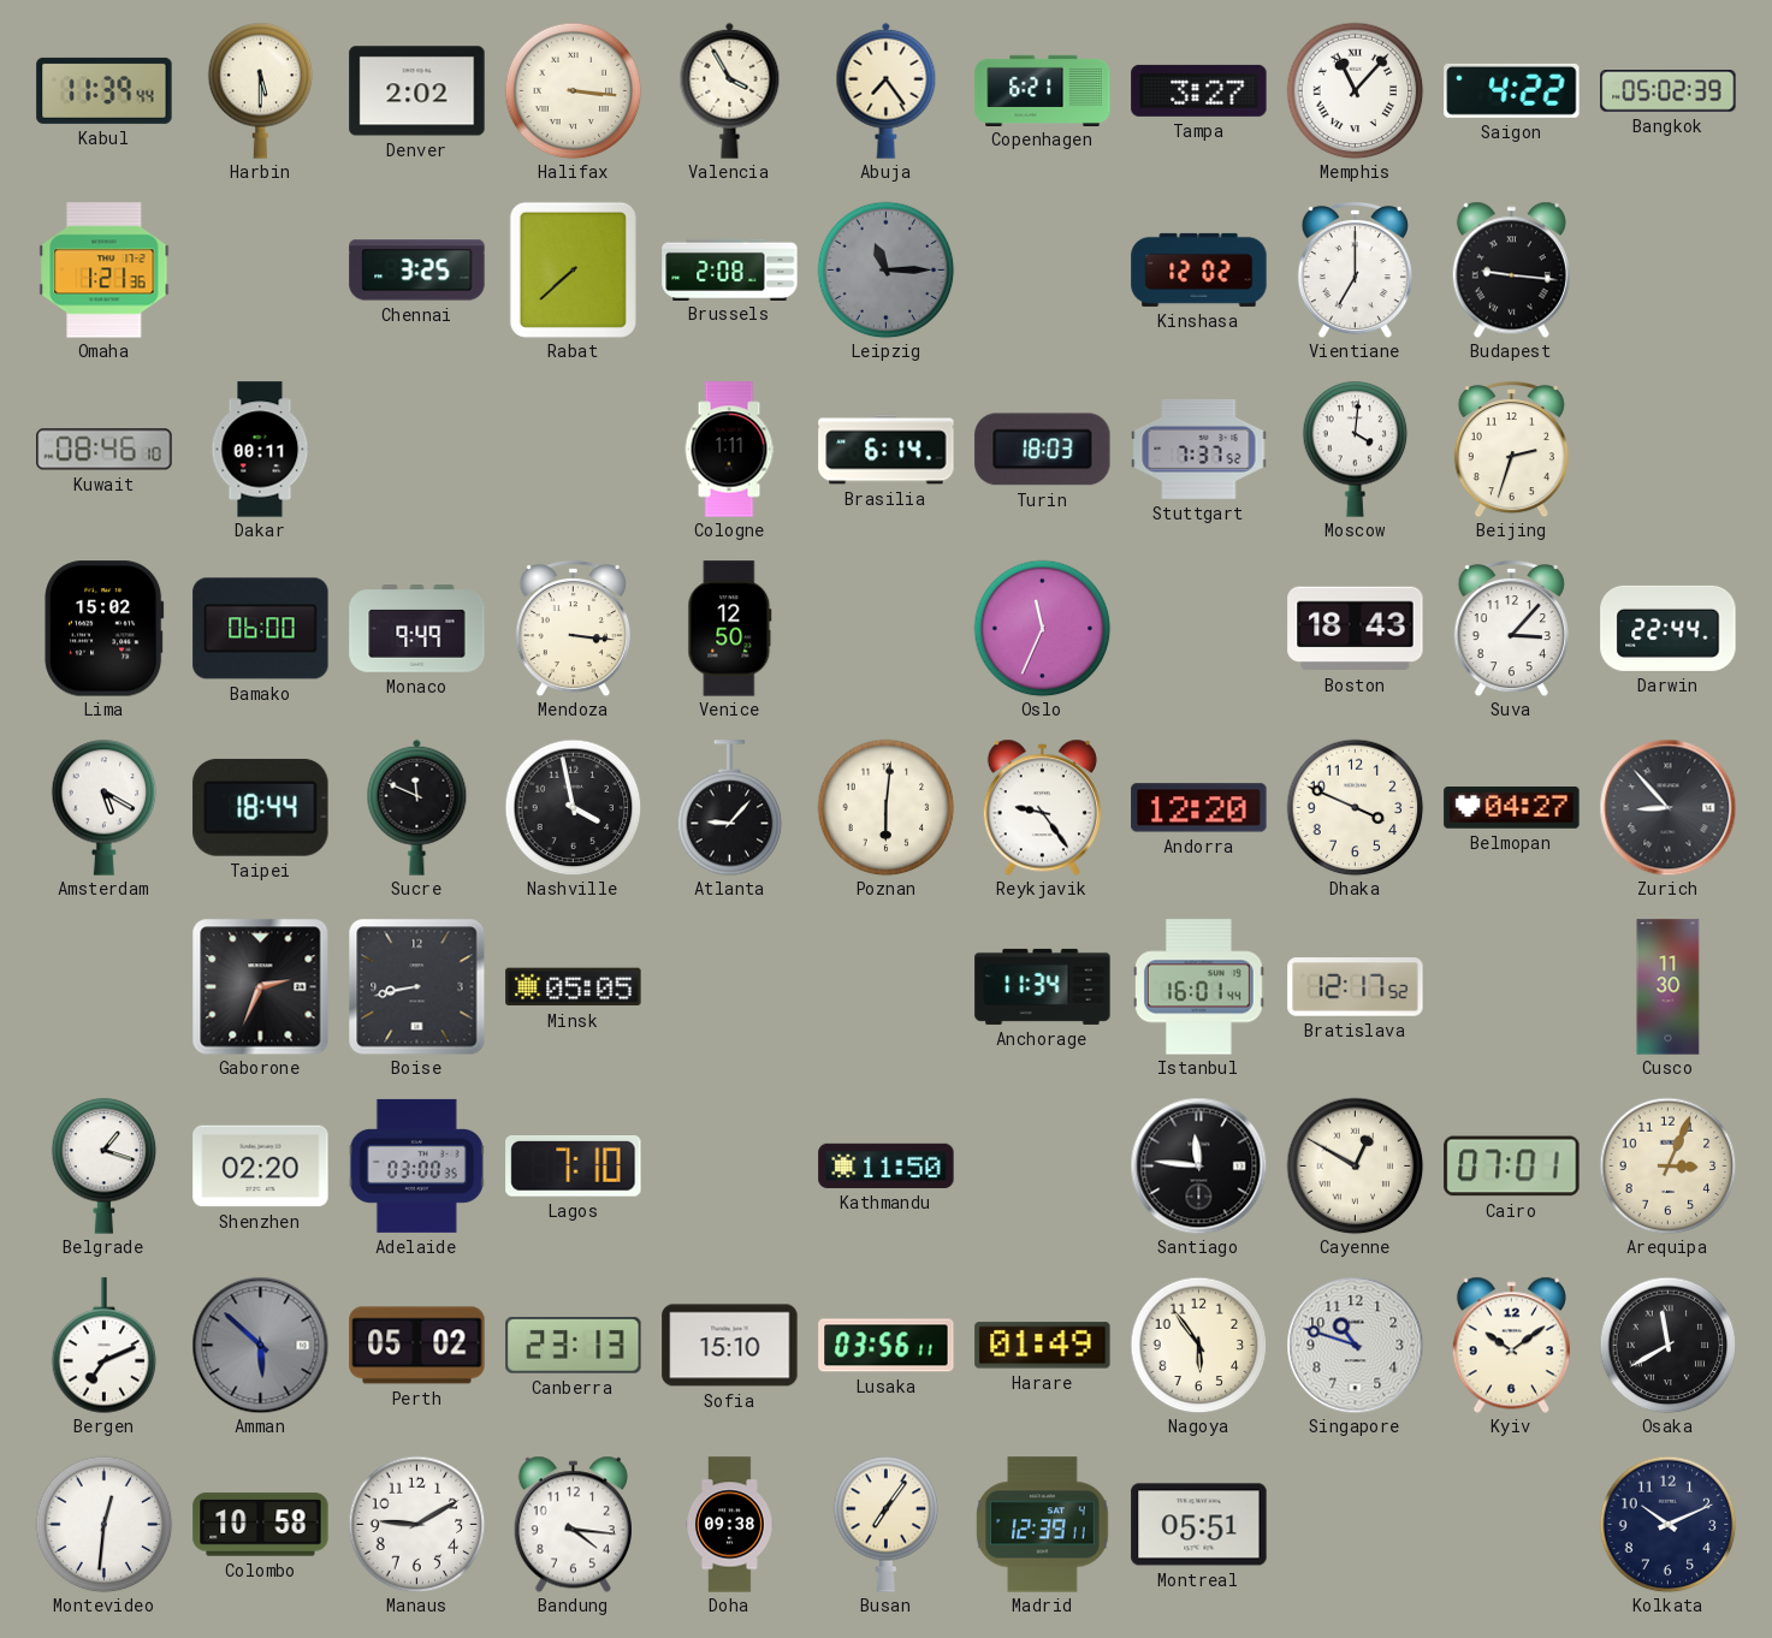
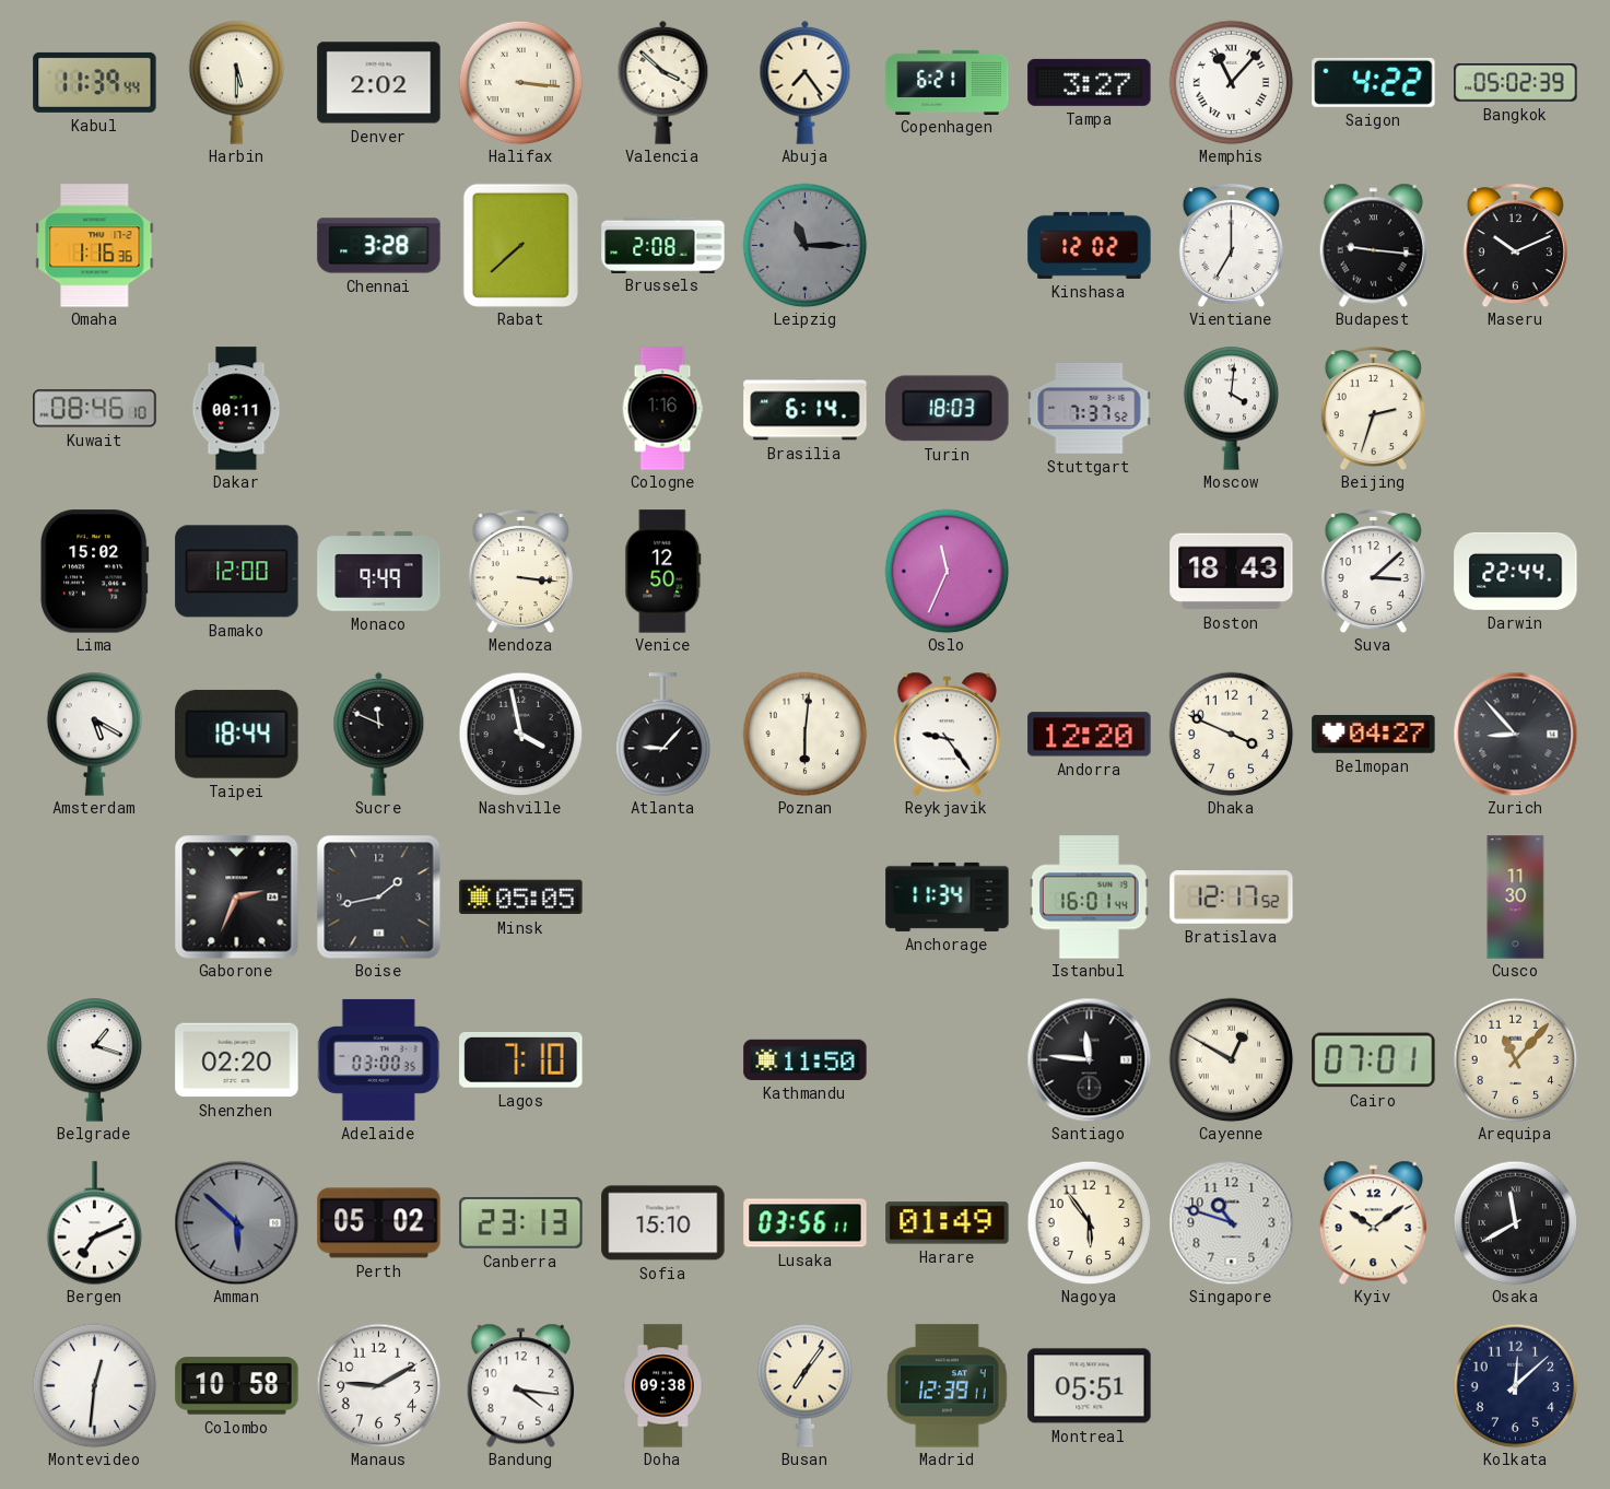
Valencia: 3:55 -> 3:52 (663, 82)
Omaha: 1:21 -> 1:16 (95, 246)
Chennai: 3:25 -> 3:28 (379, 246)
Maseru: none -> 10:11 (1515, 245)
Cologne: 1:11 -> 1:16 (662, 409)
Bamako: 06:00 -> 12:00 (237, 572)
Suva: 3:07 -> 3:08 (1373, 571)
Boise: 8:43 -> 1:43 (378, 896)
Arequipa: 3:04 -> 11:07 (1515, 1059)
Kolkata: 10:11 -> 12:08 (1515, 1385)
